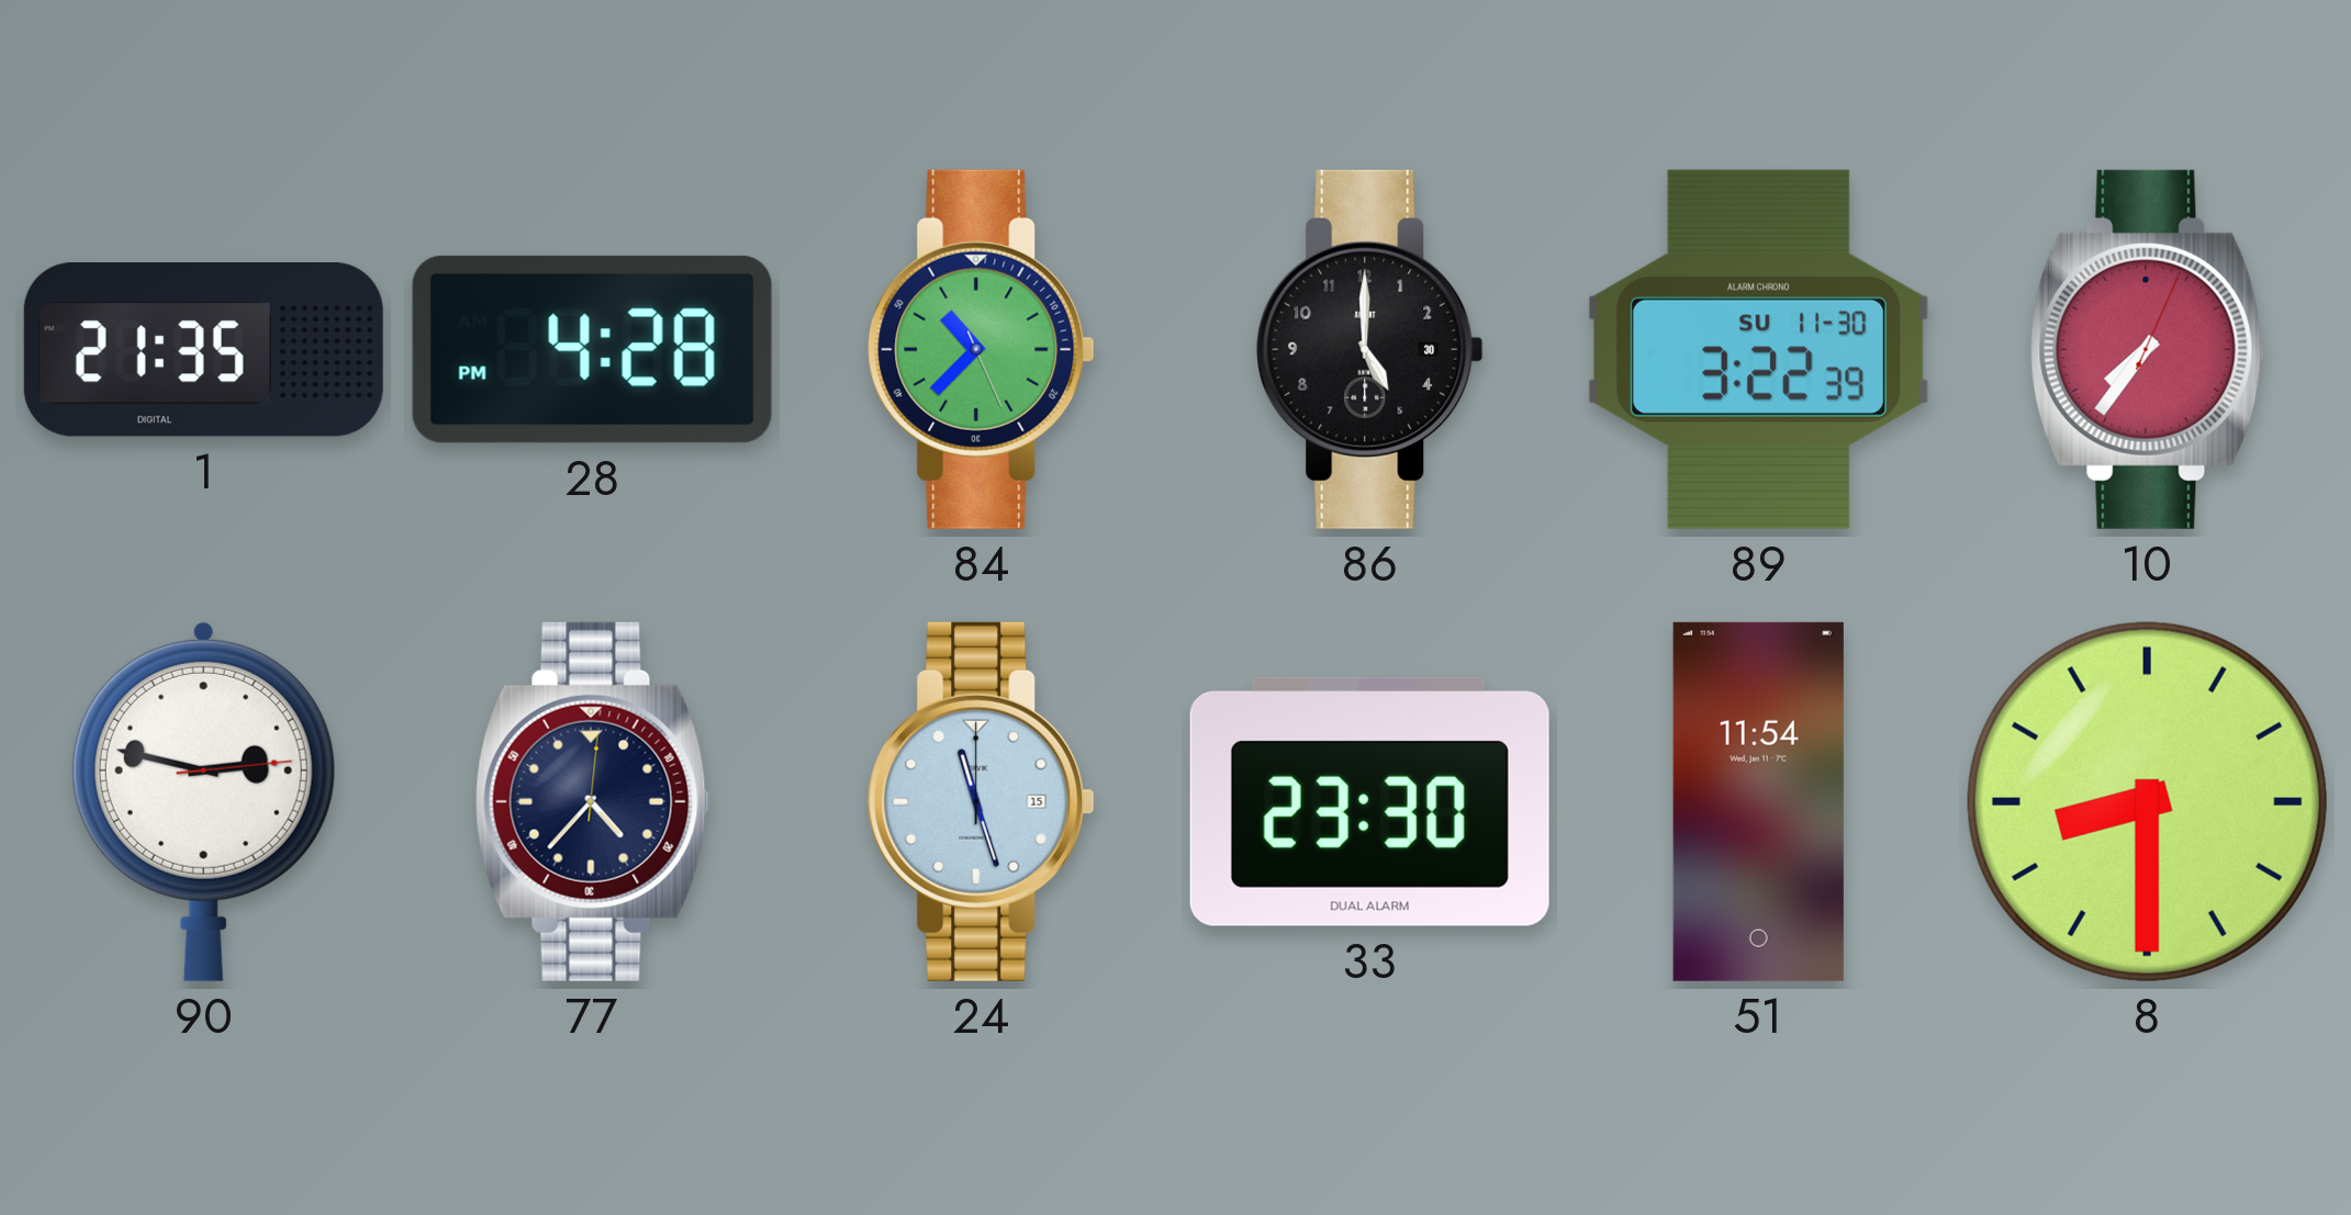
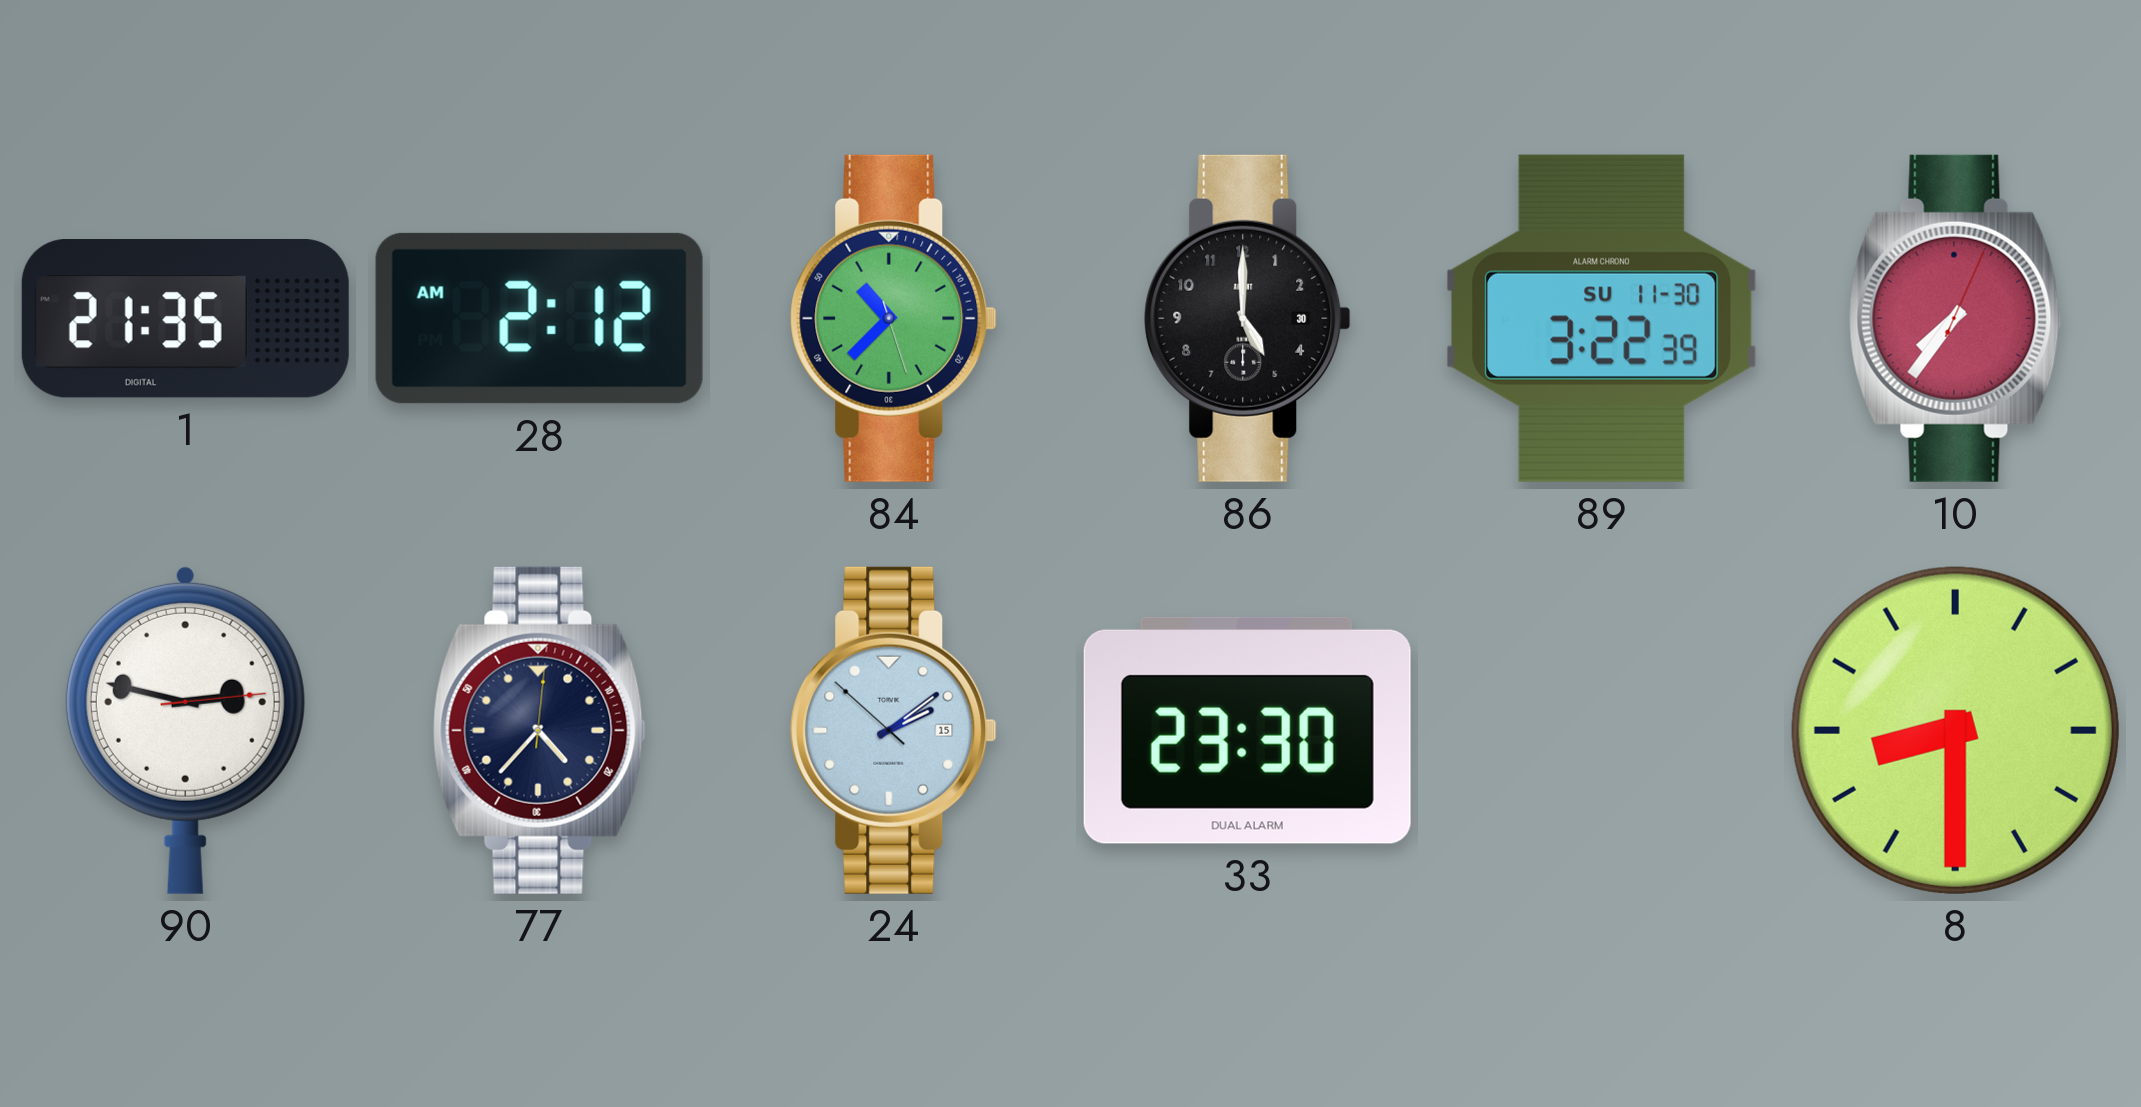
28: 4:28 -> 2:12 (539, 318)
84: 10:37:26 -> 10:37:27 (894, 318)
24: 11:27 -> 2:08 (894, 730)
51: 11:54 -> none (1758, 801)
